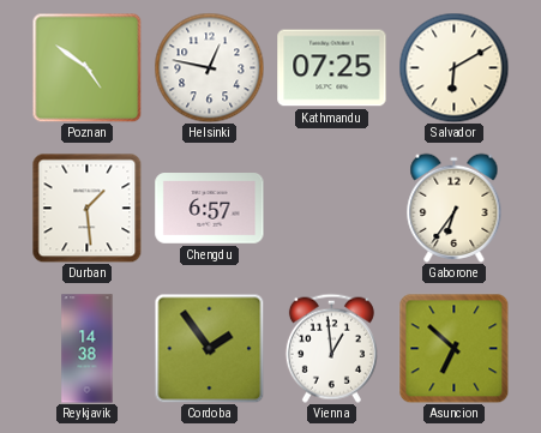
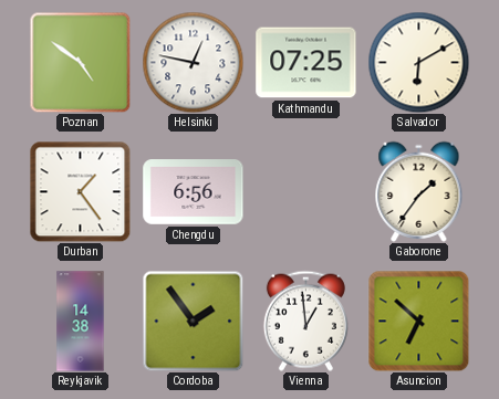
Durban: 1:29 -> 1:24 (80, 191)
Chengdu: 6:57 -> 6:56 (194, 192)
Gaborone: 6:36 -> 1:36 (419, 191)
